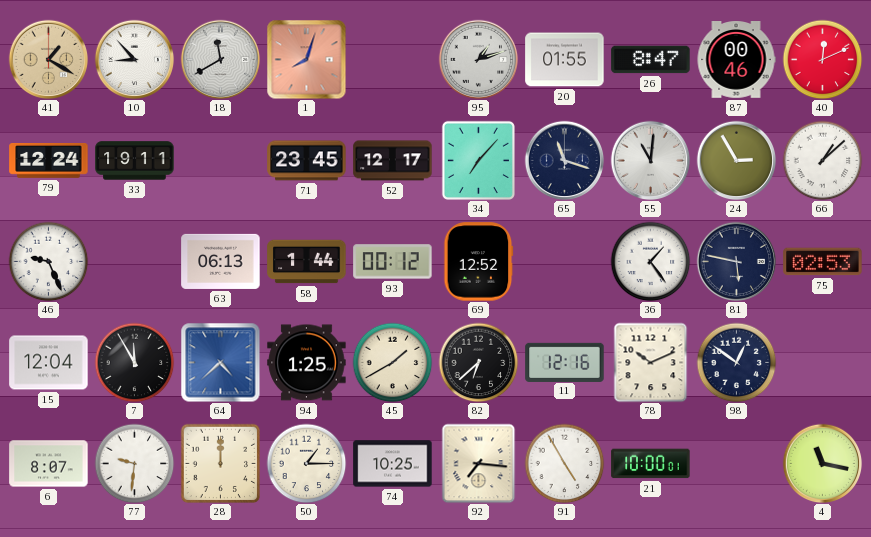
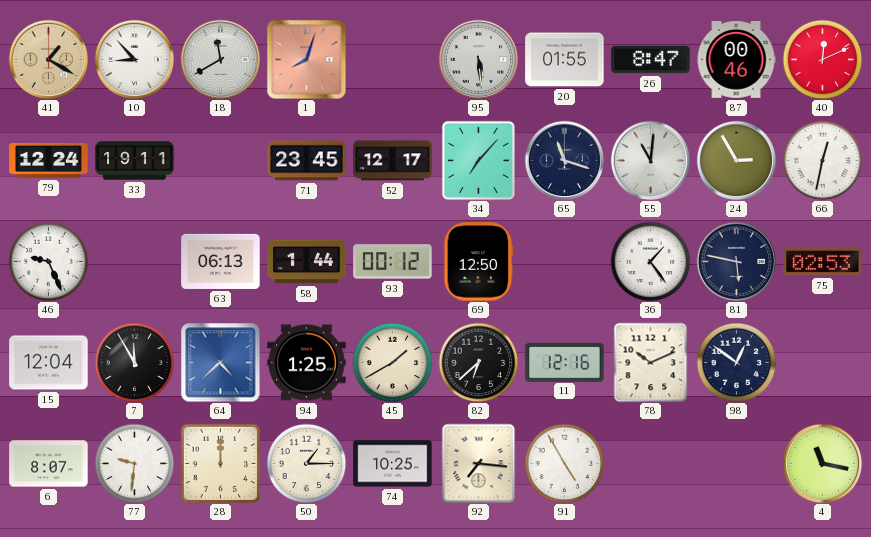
95: 1:12 -> 5:29 (478, 59)
66: 1:08 -> 12:32 (822, 160)
69: 12:52 -> 12:50 (479, 262)
21: 10:00 -> none (651, 464)
